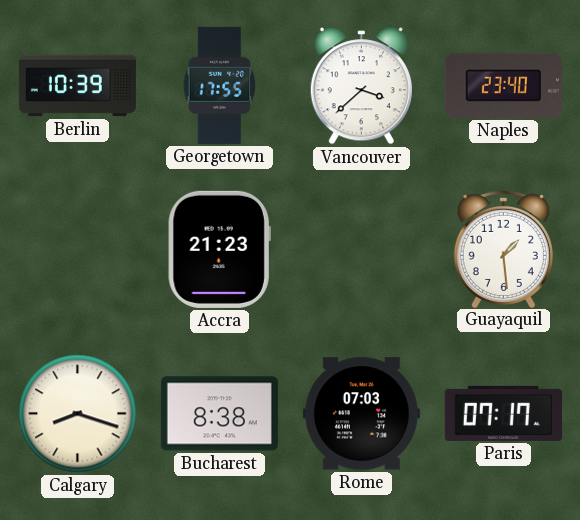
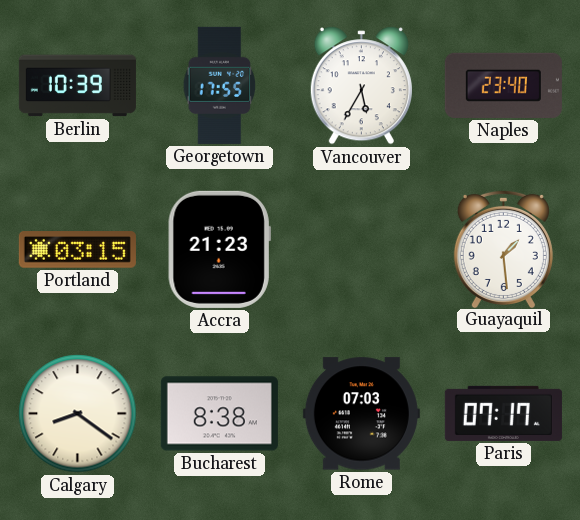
Vancouver: 3:38 -> 5:35 (361, 86)
Portland: none -> 03:15 (77, 250)
Calgary: 8:18 -> 8:21 (78, 414)
